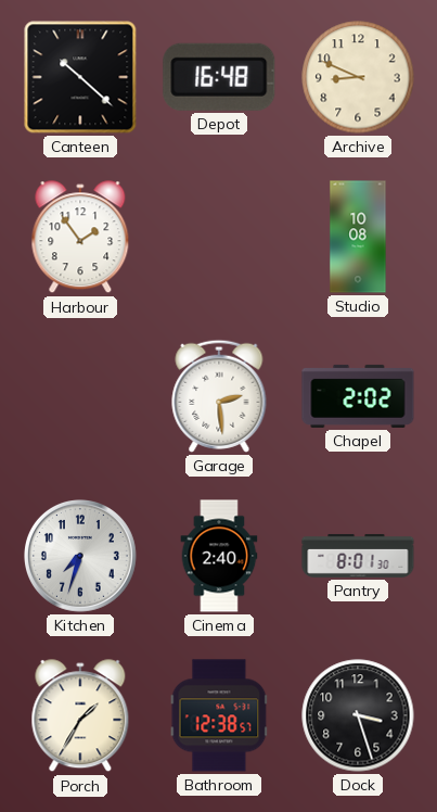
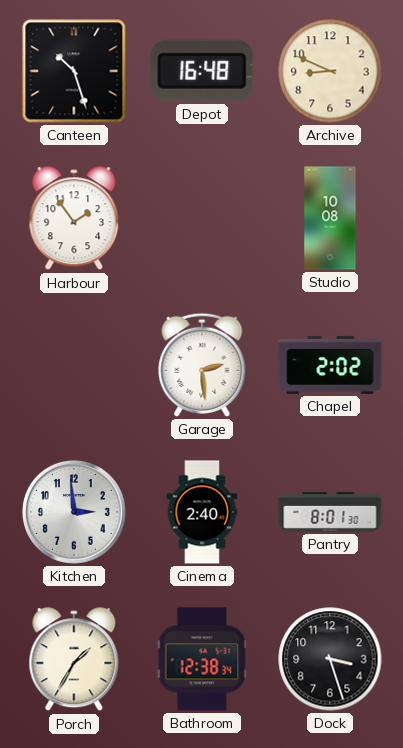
Canteen: 10:22 -> 10:27 (74, 71)
Kitchen: 7:33 -> 2:59 (75, 513)
Bathroom: 12:38:57 -> 12:38:34 (202, 659)
